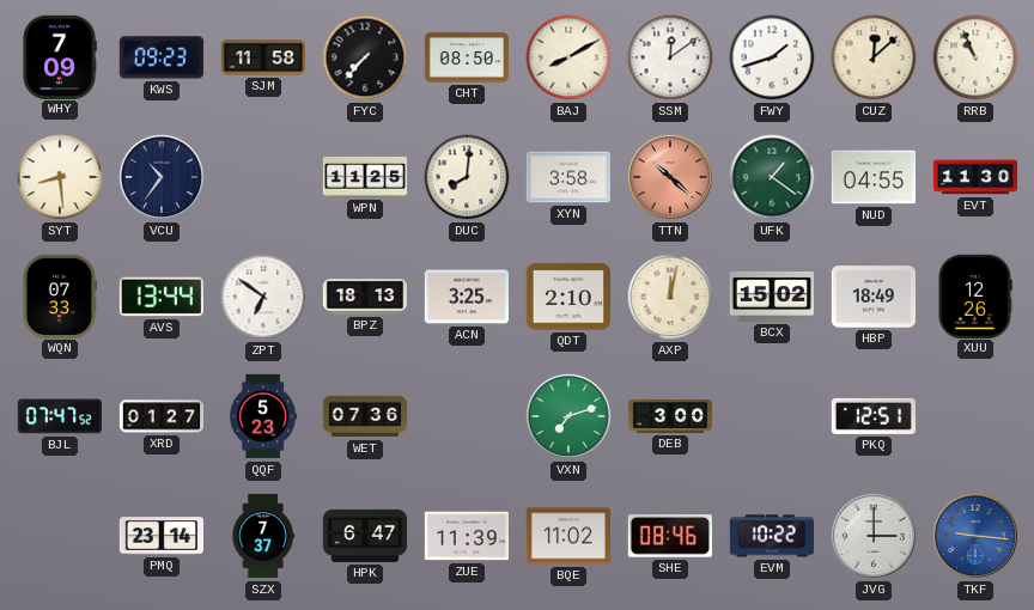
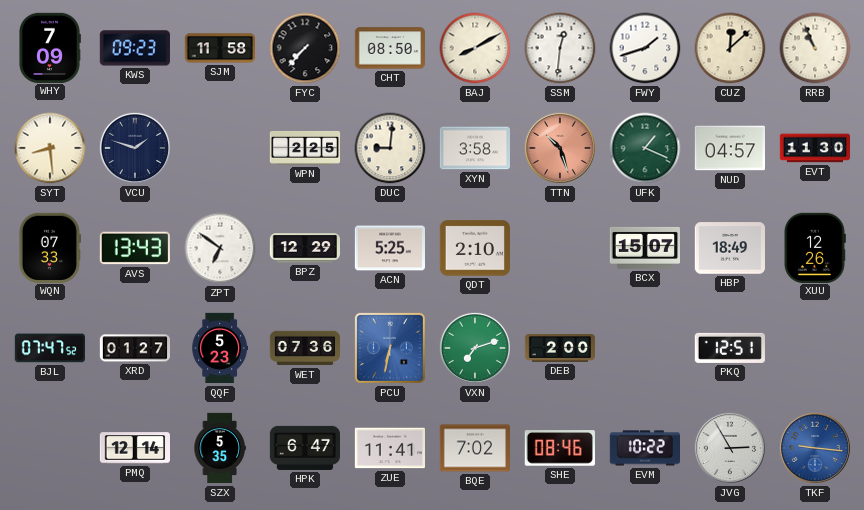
SSM: 12:09 -> 12:31 (560, 48)
VCU: 10:36 -> 1:48 (135, 148)
WPN: 11:25 -> 2:25 (305, 148)
DUC: 8:01 -> 9:01 (390, 148)
TTN: 10:22 -> 10:27 (560, 148)
UFK: 1:21 -> 1:19 (645, 148)
NUD: 04:55 -> 04:57 (729, 148)
AVS: 13:44 -> 13:43 (135, 248)
BPZ: 18:13 -> 12:29 (305, 248)
ACN: 3:25 -> 5:25 (389, 248)
AXP: 12:02 -> none (670, 297)
BCX: 15:02 -> 15:07 (645, 248)
PCU: none -> 6:32 (390, 348)
DEB: 3:00 -> 2:00 (560, 348)
PMQ: 23:14 -> 12:14 (134, 448)
SZX: 7:37 -> 5:35 (220, 448)
ZUE: 11:39 -> 11:41 (389, 448)
BQE: 11:02 -> 7:02 (474, 448)
JVG: 3:00 -> 2:55 (730, 448)
